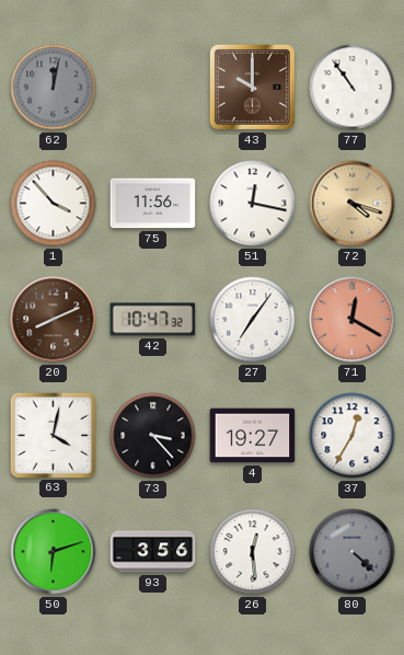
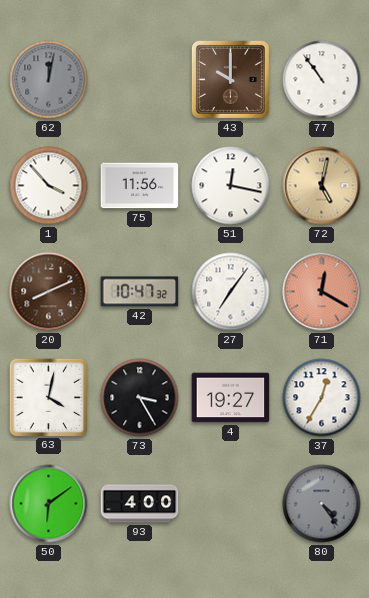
72: 4:18 -> 5:02 (322, 186)
73: 3:23 -> 3:25 (140, 398)
50: 6:12 -> 6:09 (49, 504)
93: 3:56 -> 4:00 (140, 504)
26: 12:29 -> none (253, 552)
80: 4:22 -> 4:24 (322, 504)
